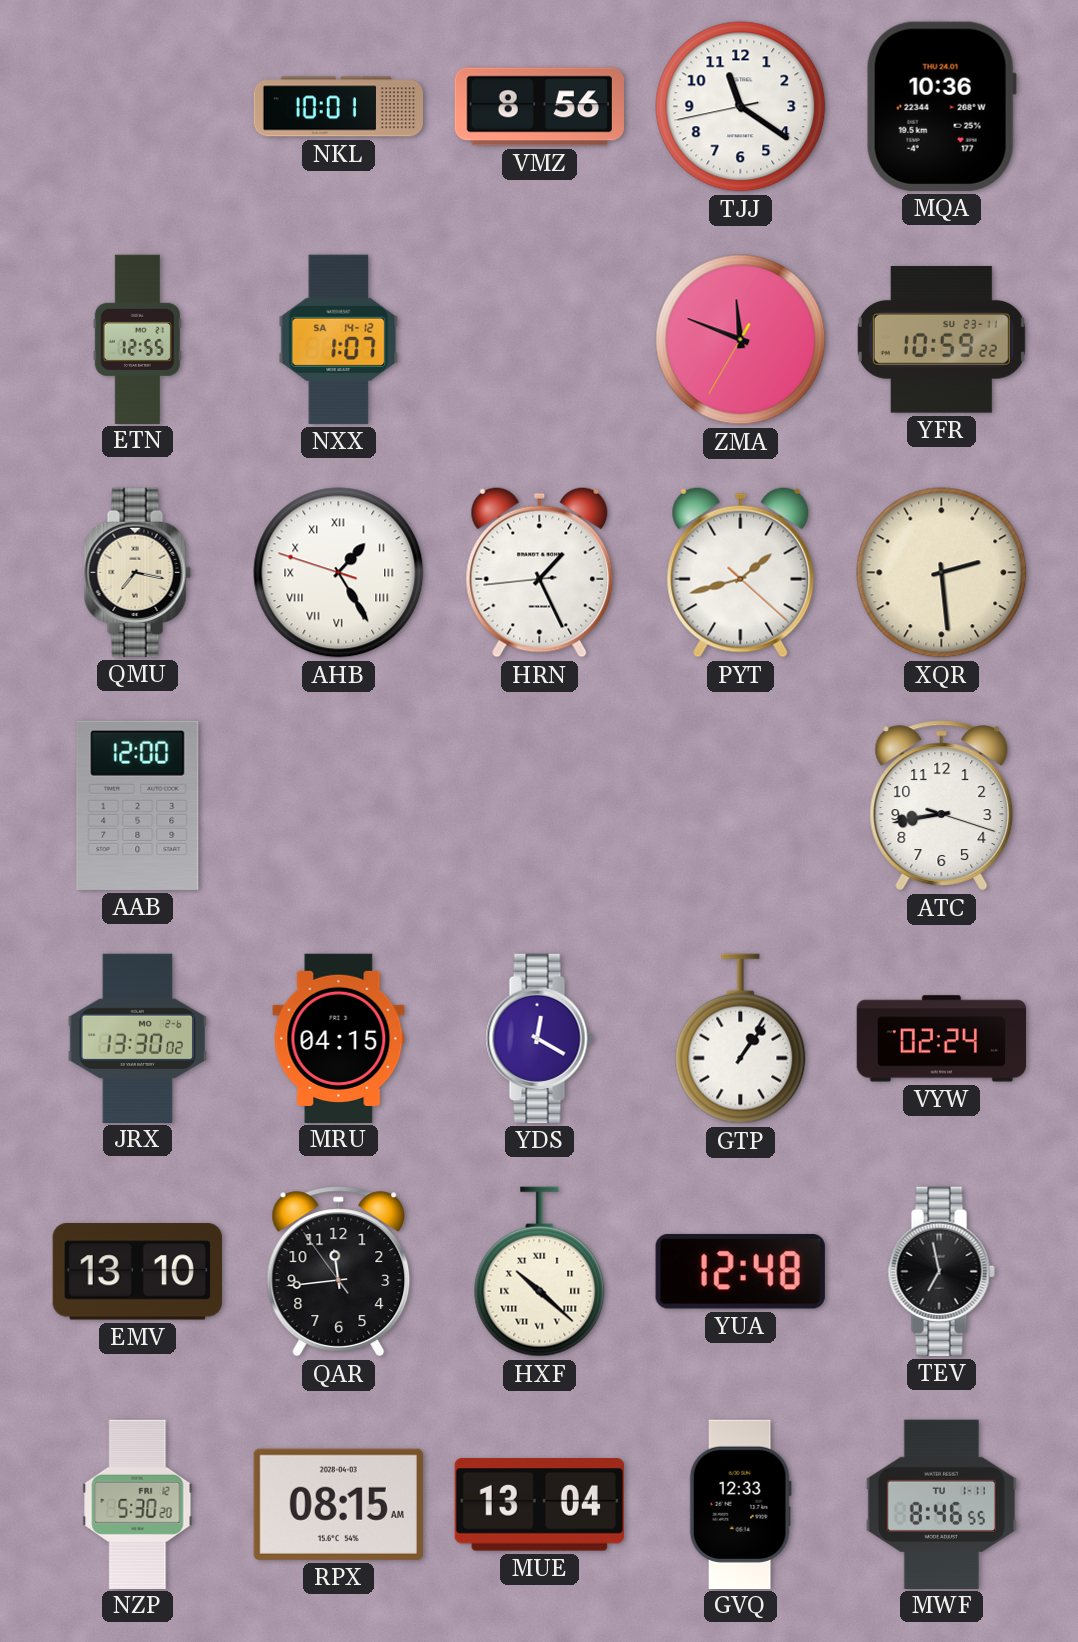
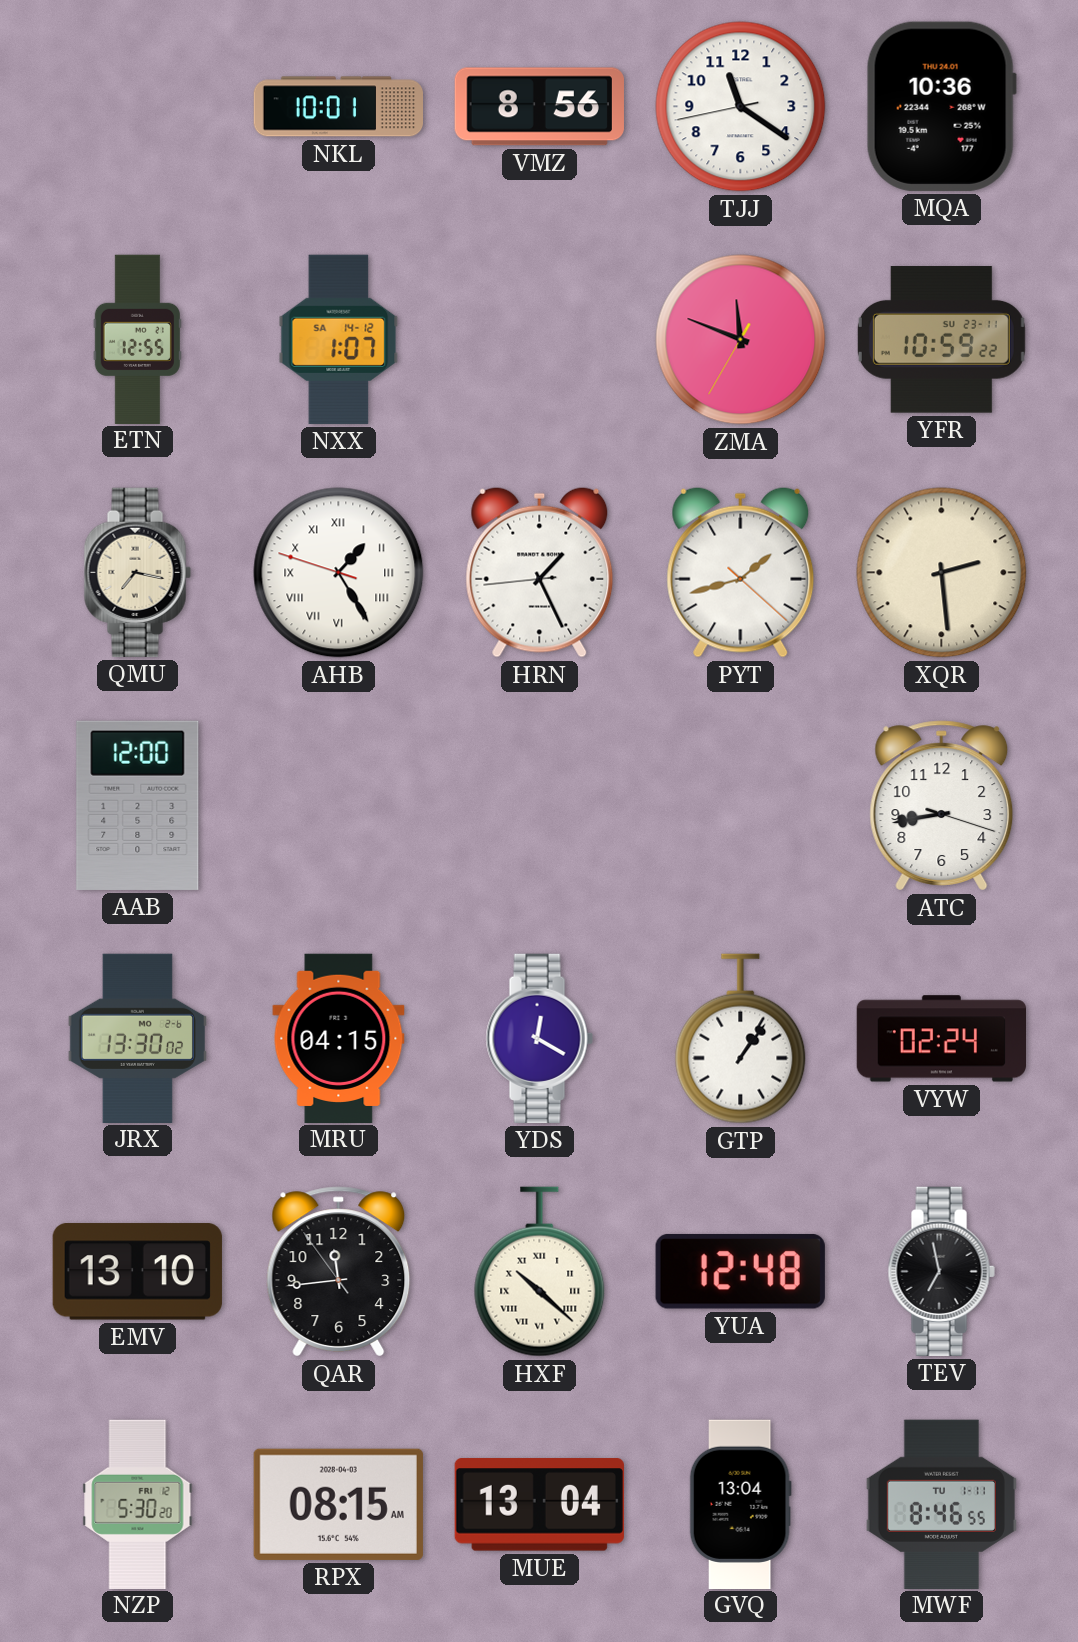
GVQ: 12:33 -> 13:04 (740, 1504)
